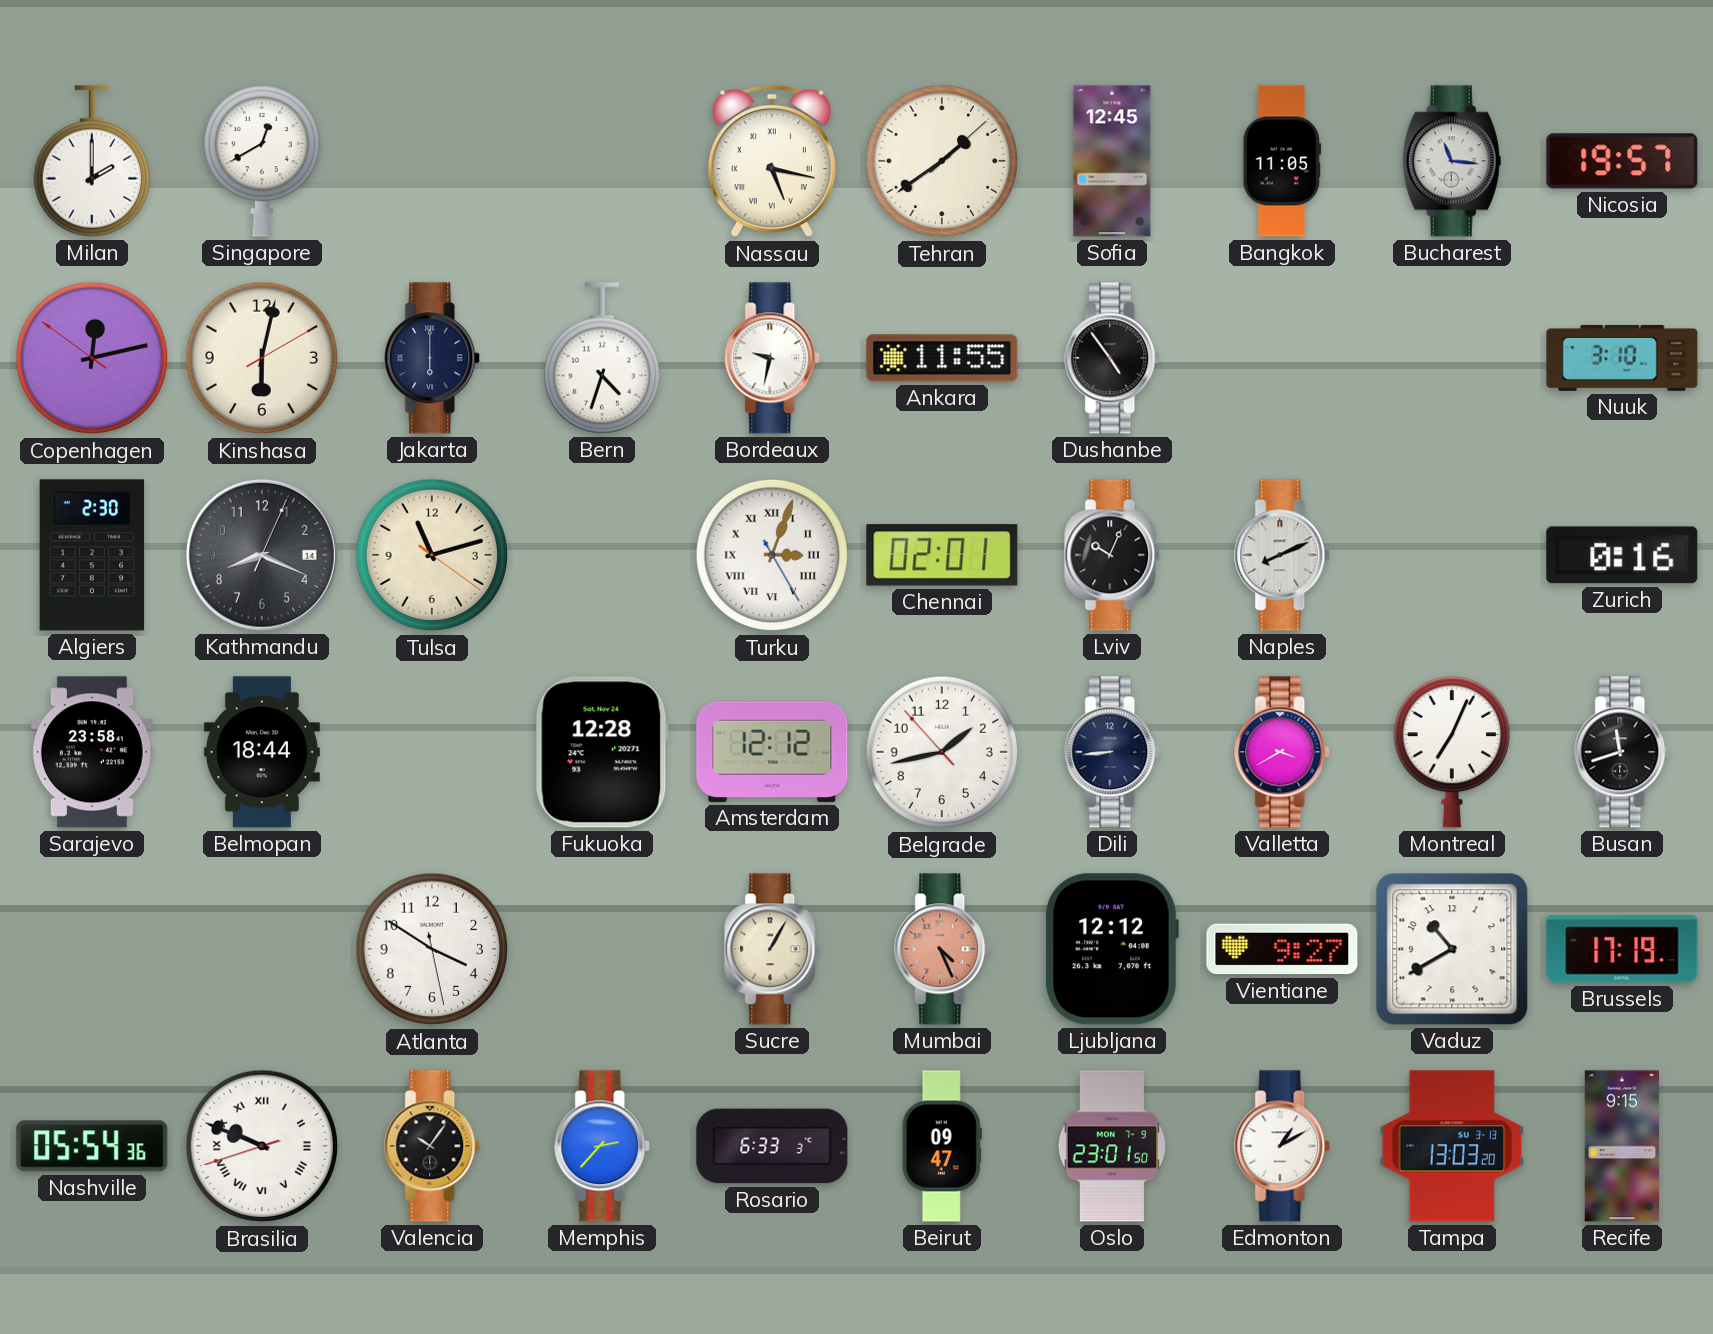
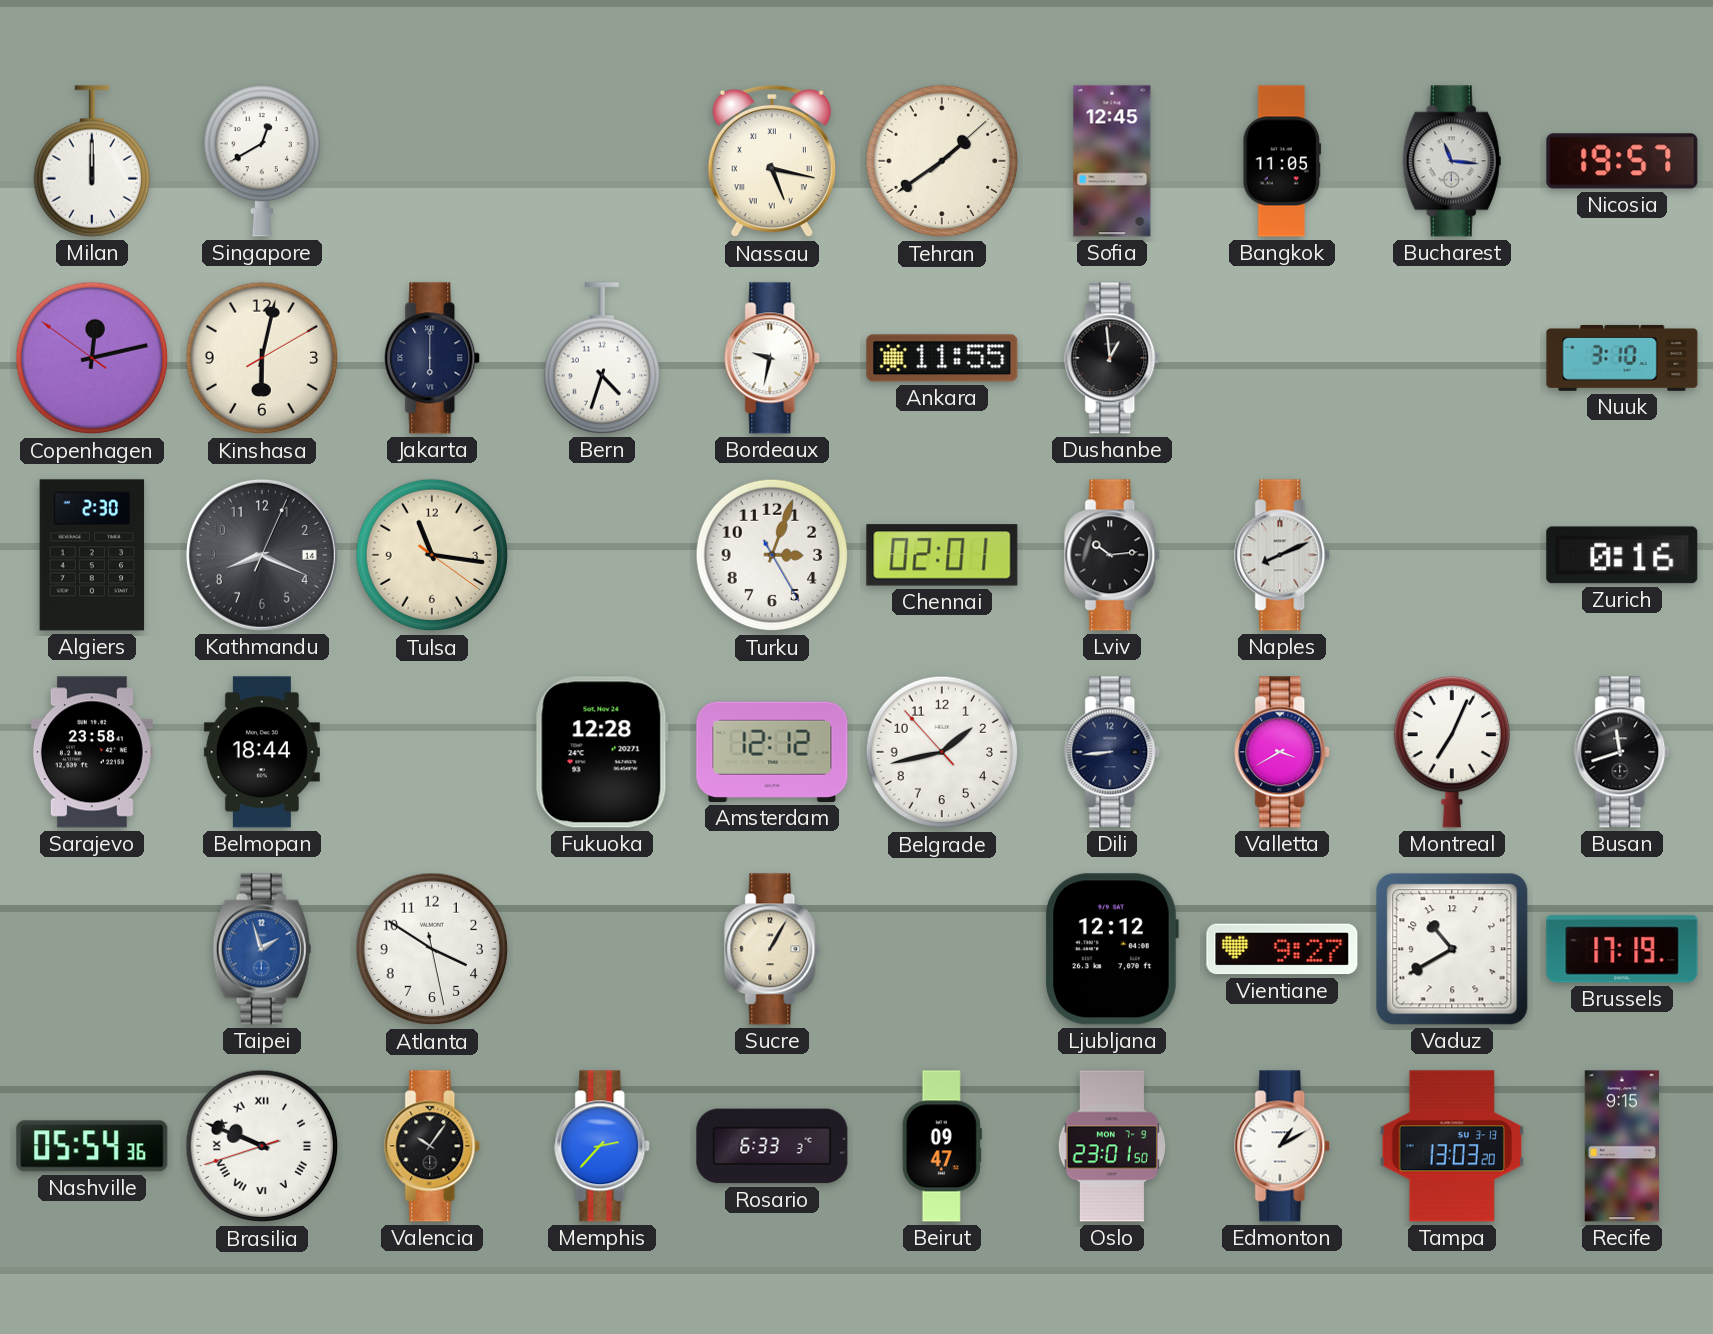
Milan: 2:00 -> 12:00 (91, 161)
Dushanbe: 4:54 -> 12:59 (1113, 358)
Tulsa: 11:12 -> 11:16 (432, 555)
Turku numerals: Roman -> Arabic (772, 555)
Lviv: 10:04 -> 10:14 (1113, 555)
Taipei: none -> 1:57 (262, 949)
Mumbai: 4:26 -> none (943, 949)
